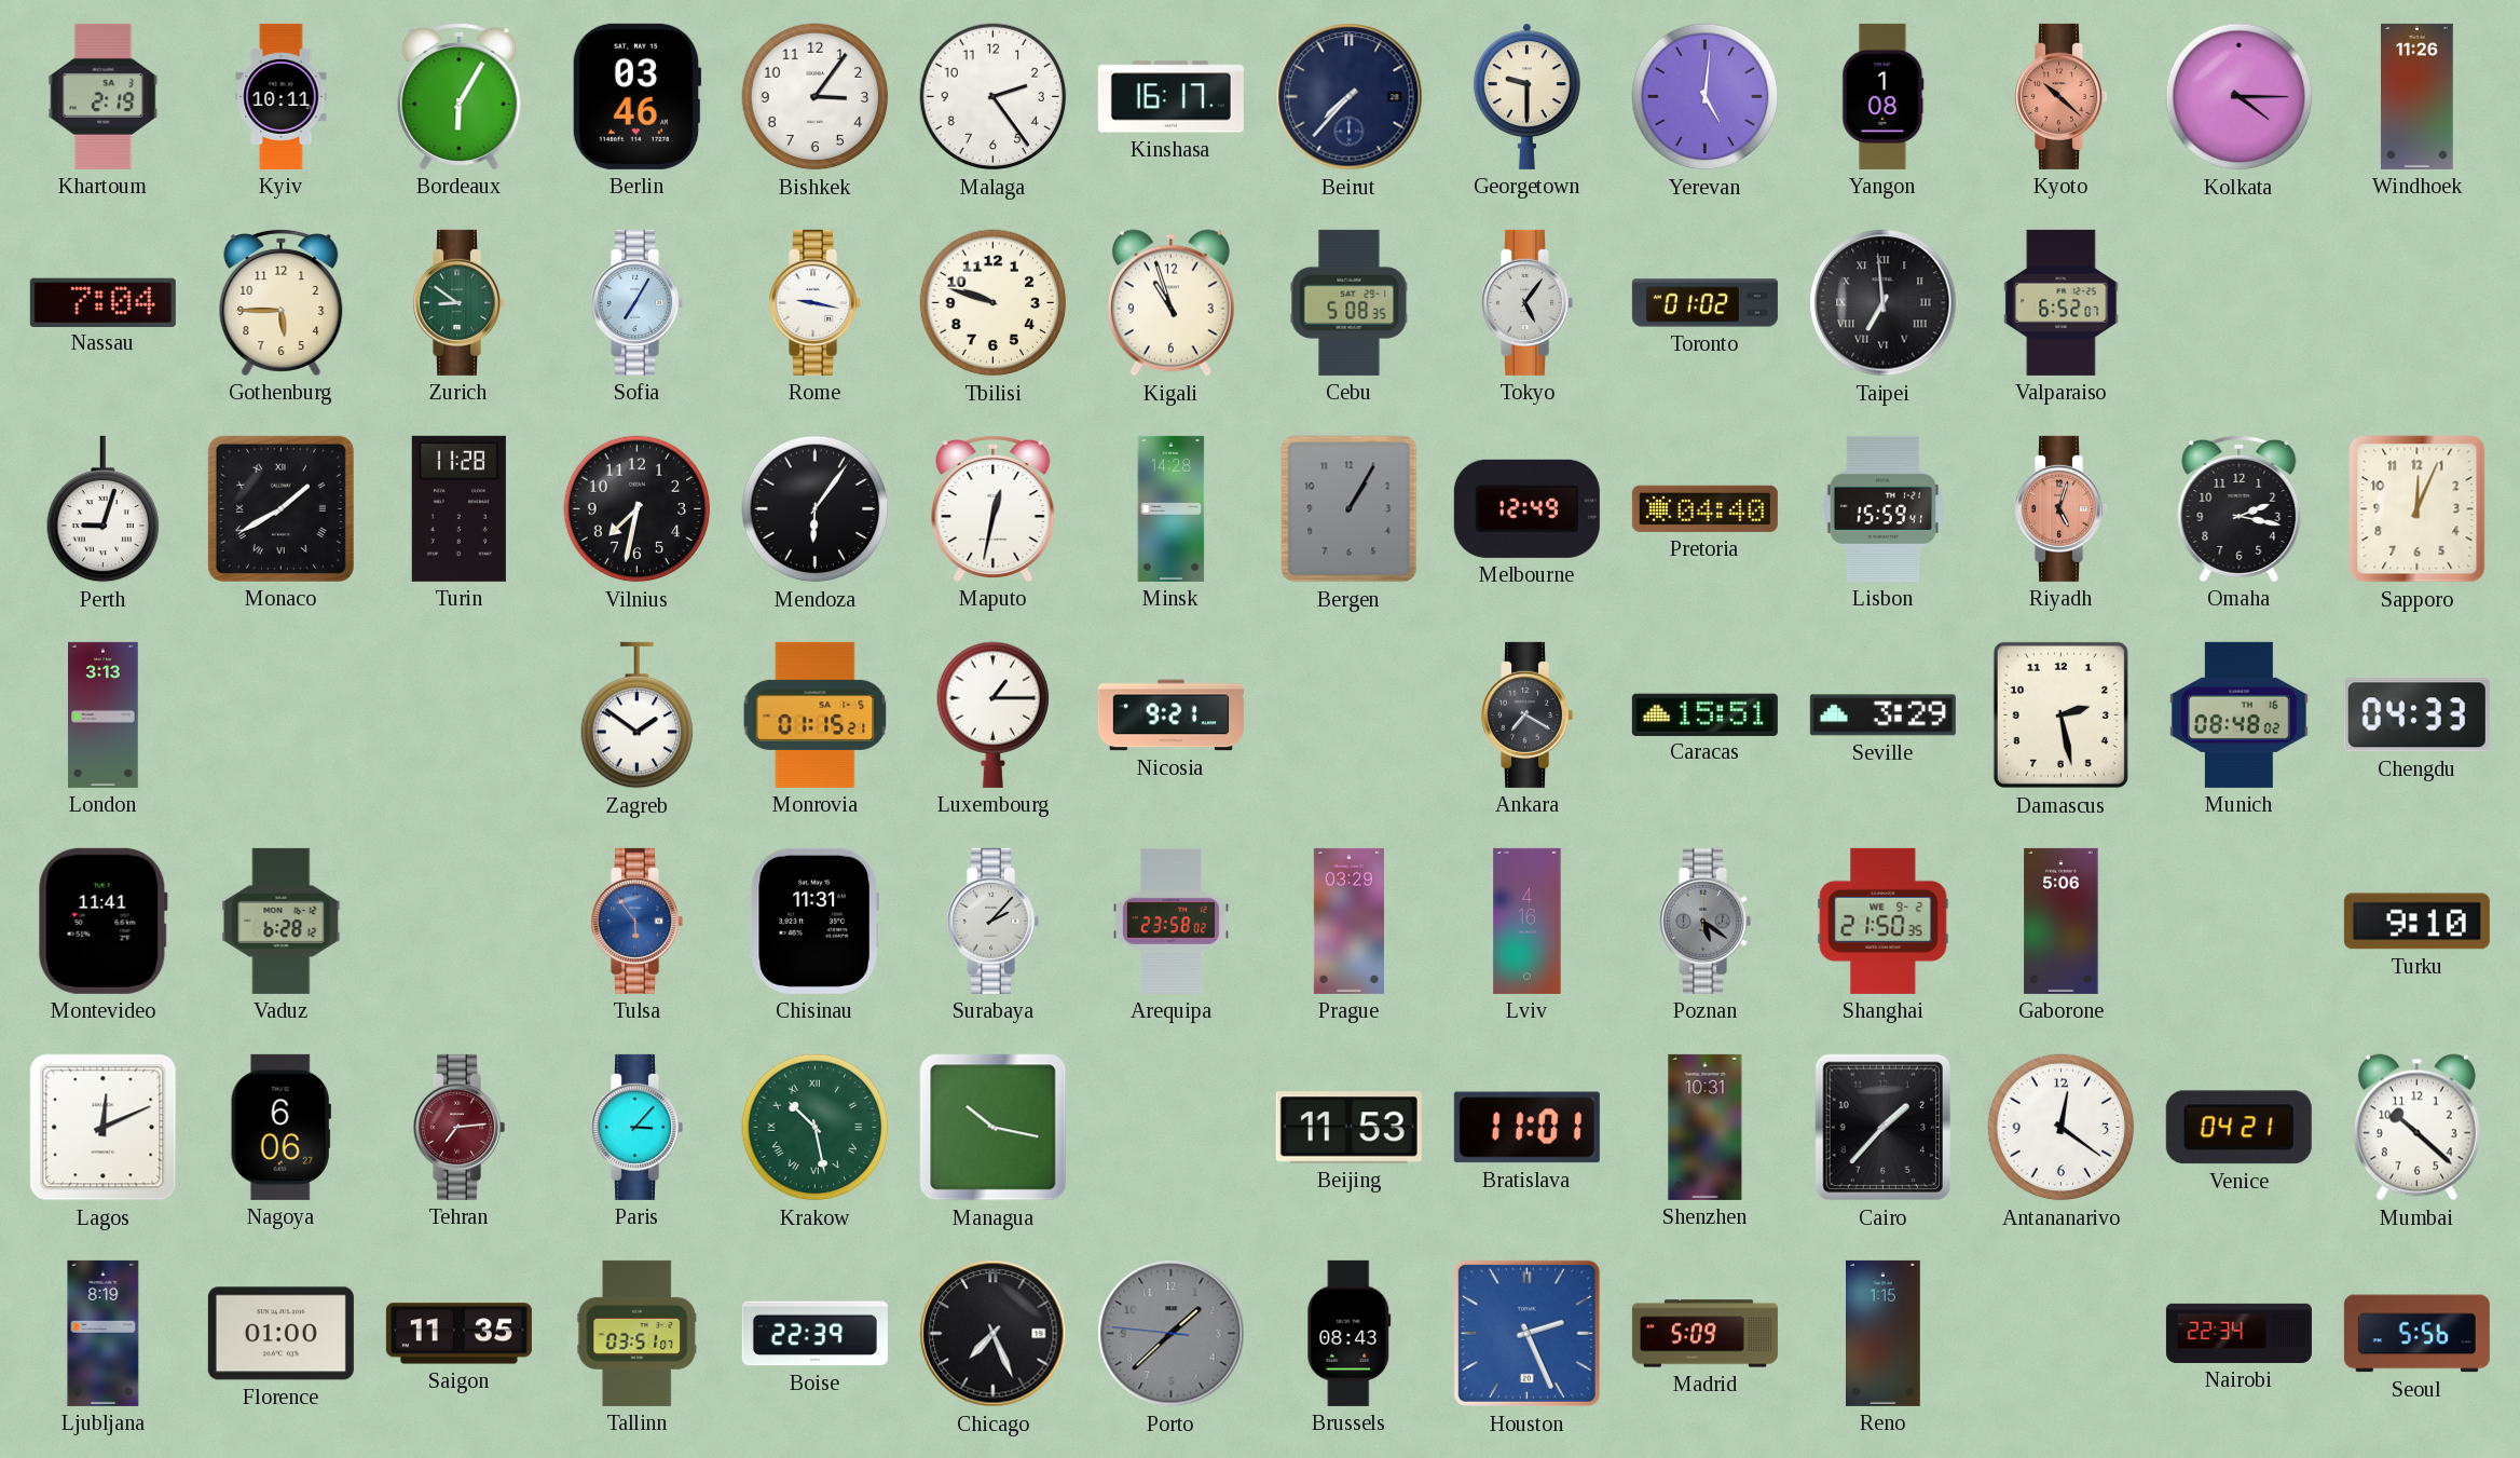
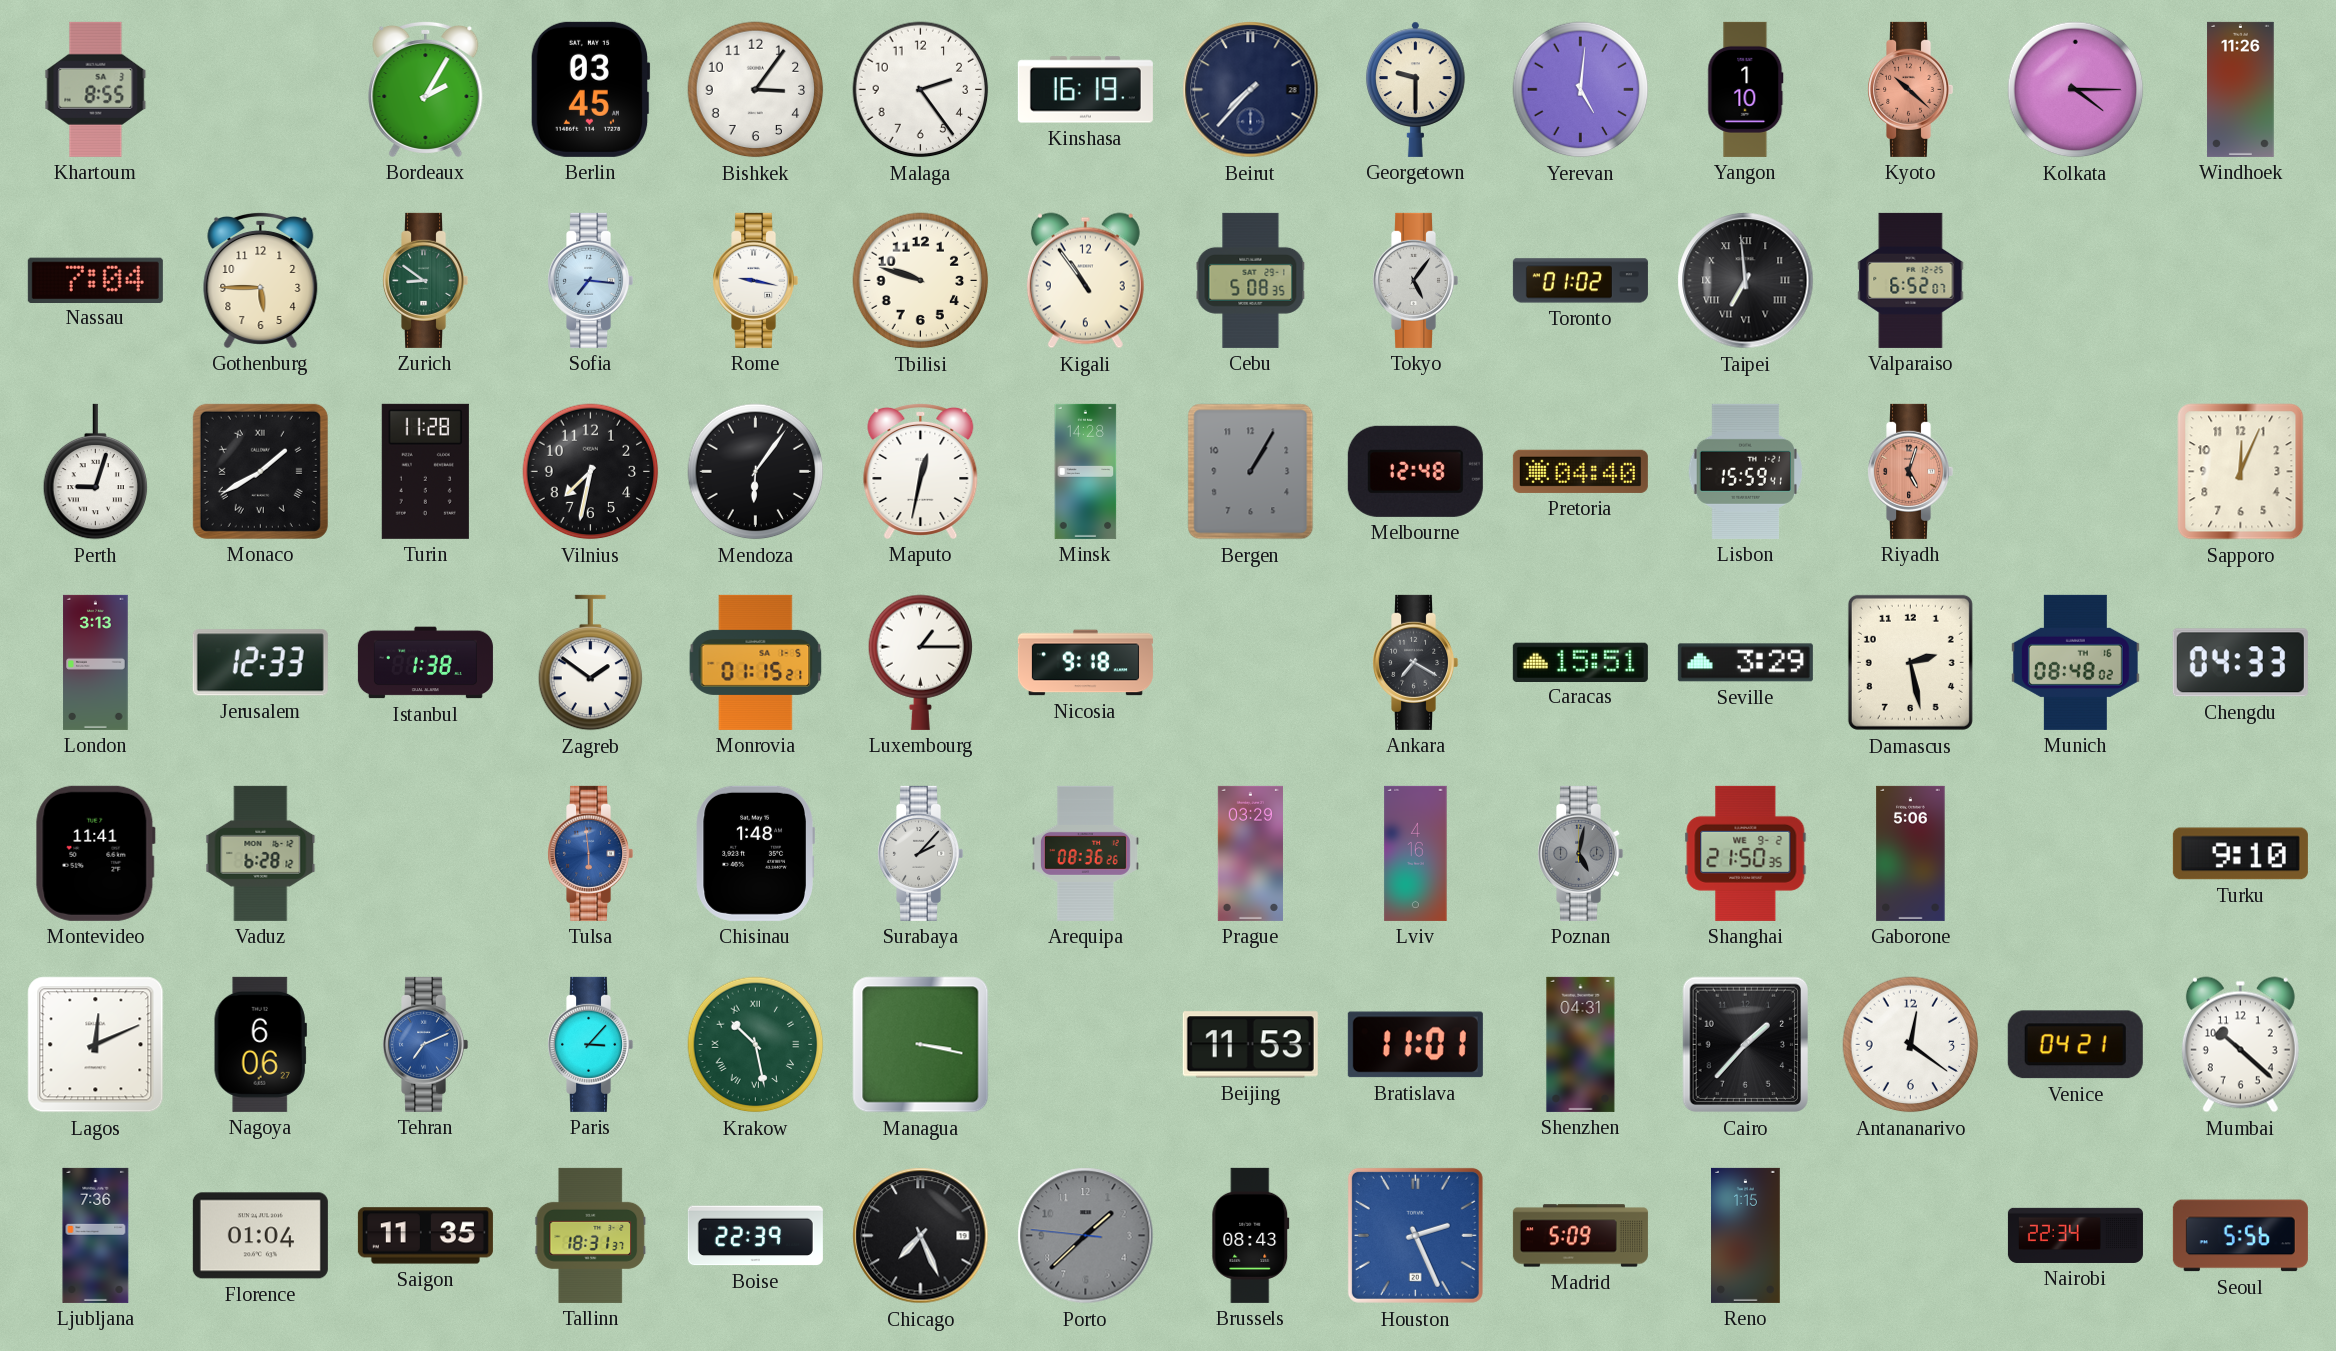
Khartoum: 2:19 -> 8:55 (96, 89)
Kyiv: 10:11 -> none (282, 96)
Bordeaux: 6:05 -> 2:05 (426, 89)
Berlin: 03:46 -> 03:45 (590, 89)
Kinshasa: 16:17 -> 16:19 (1085, 90)
Yangon: 1:08 -> 1:10 (1746, 89)
Sofia: 7:05 -> 7:16 (591, 280)
Kigali: 10:57 -> 10:54 (1085, 281)
Melbourne: 12:49 -> 12:48 (1415, 471)
Omaha: 2:17 -> none (2240, 508)
Jerusalem: none -> 12:33 (260, 663)
Istanbul: none -> 1:38 (425, 663)
Nicosia: 9:21 -> 9:18 (1085, 663)
Tulsa: 5:54 -> 5:59 (591, 853)
Chisinau: 11:31 -> 1:48 (755, 853)
Arequipa: 23:58 -> 08:36 (1085, 853)
Poznan: 5:21 -> 5:02 (1581, 853)
Tehran: 7:14 -> 7:11 (426, 1044)
Tehran dial: burgundy -> blue (426, 1044)
Managua: 10:17 -> 3:17 (921, 1045)
Shenzhen: 10:31 -> 04:31 (1581, 1044)
Ljubljana: 8:19 -> 7:36 (96, 1235)
Florence: 01:00 -> 01:04 (260, 1236)
Tallinn: 03:51 -> 18:31 (591, 1235)
